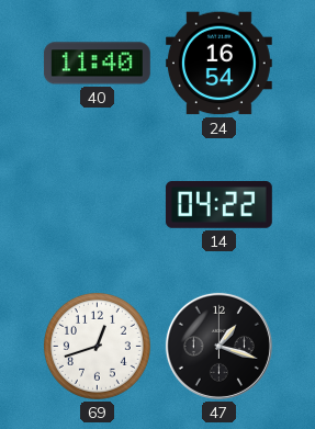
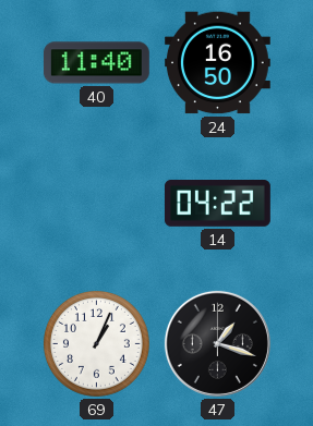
24: 16:54 -> 16:50 (217, 63)
69: 12:42 -> 1:04 (96, 343)
